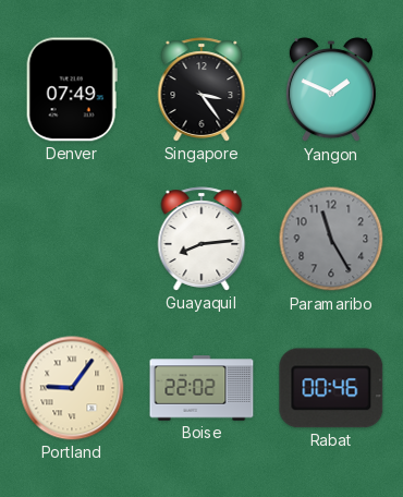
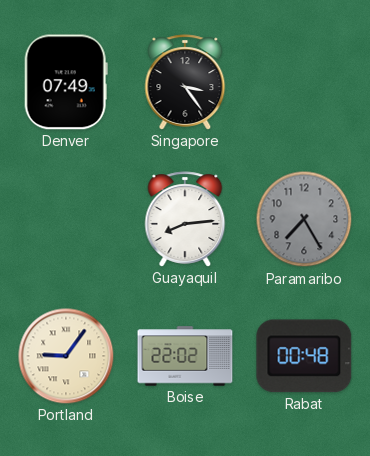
Yangon: 1:49 -> none (331, 90)
Paramaribo: 11:25 -> 7:25 (304, 219)
Rabat: 00:46 -> 00:48 (304, 356)
